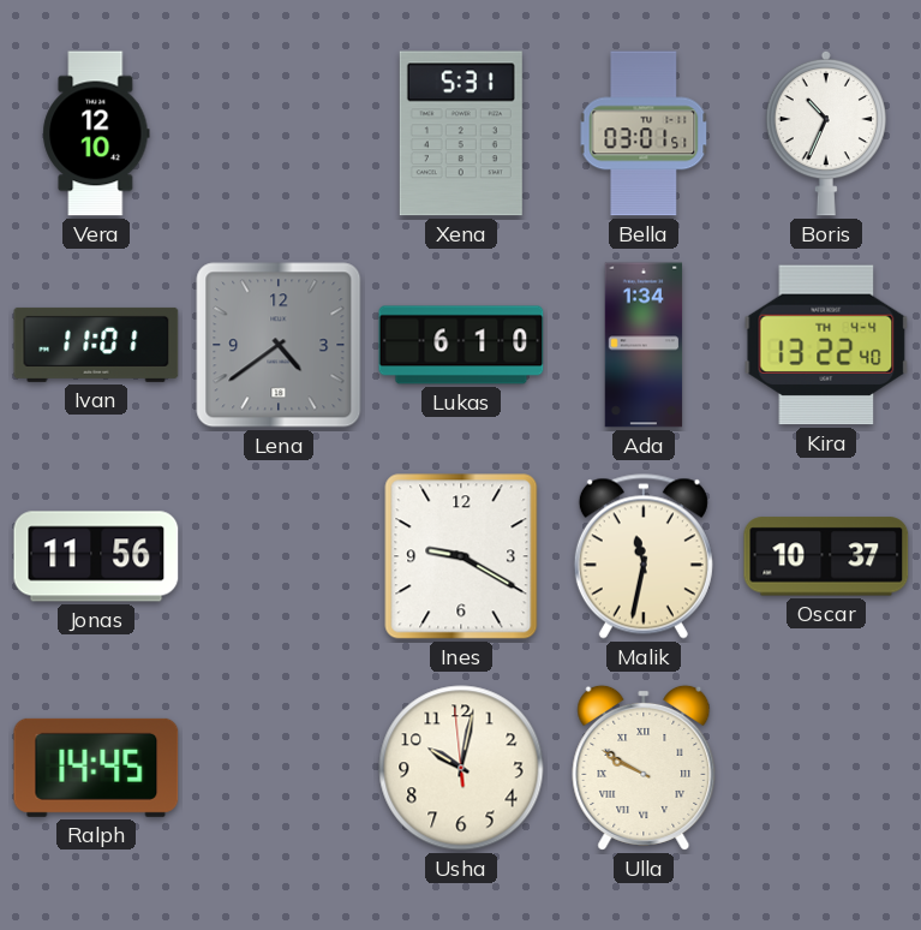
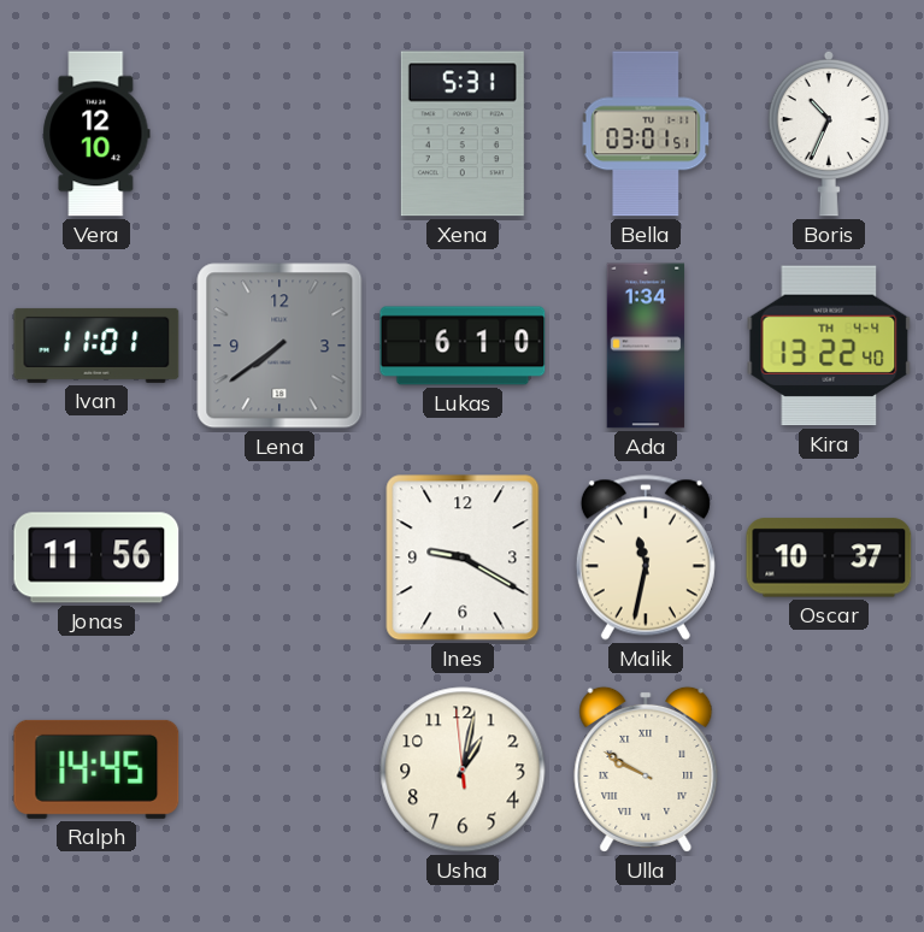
Lena: 4:39 -> 7:39 (279, 346)
Usha: 10:01 -> 1:01 (463, 769)
